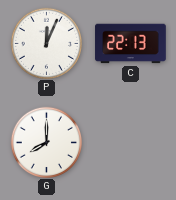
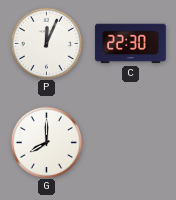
C: 22:13 -> 22:30 (131, 44)
